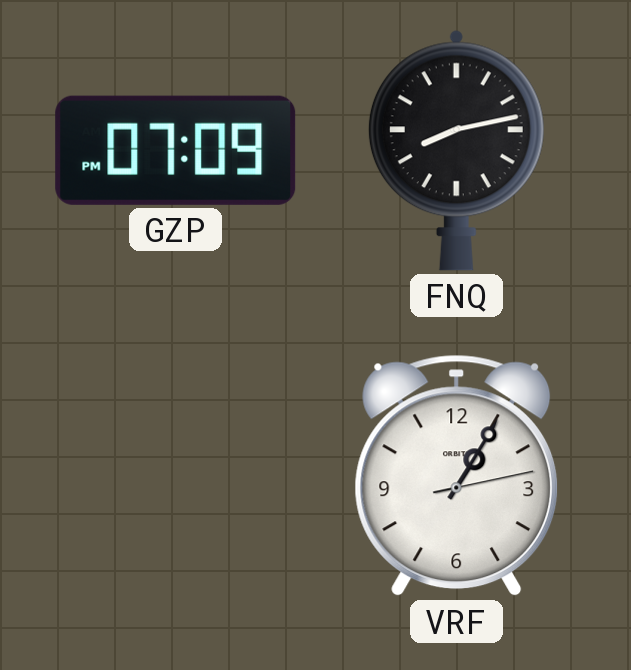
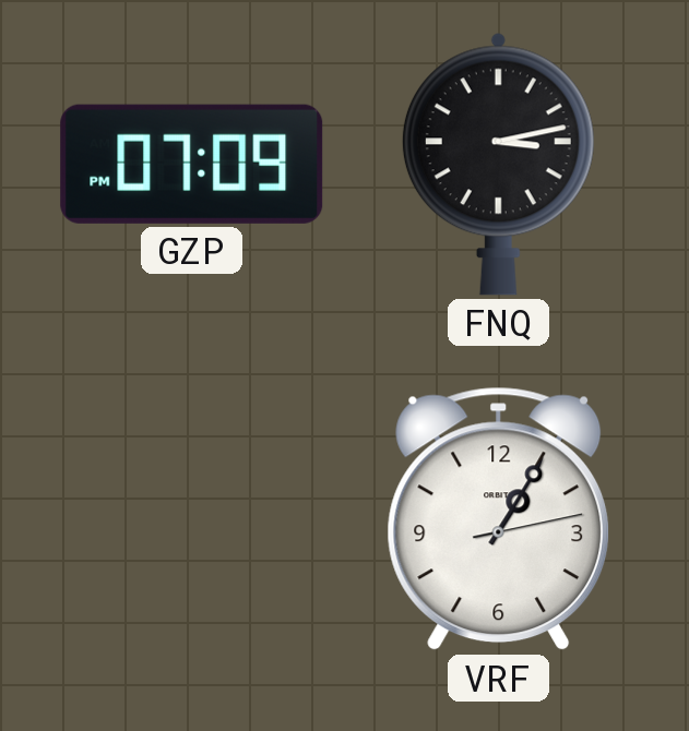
FNQ: 8:13 -> 3:13 (498, 164)
